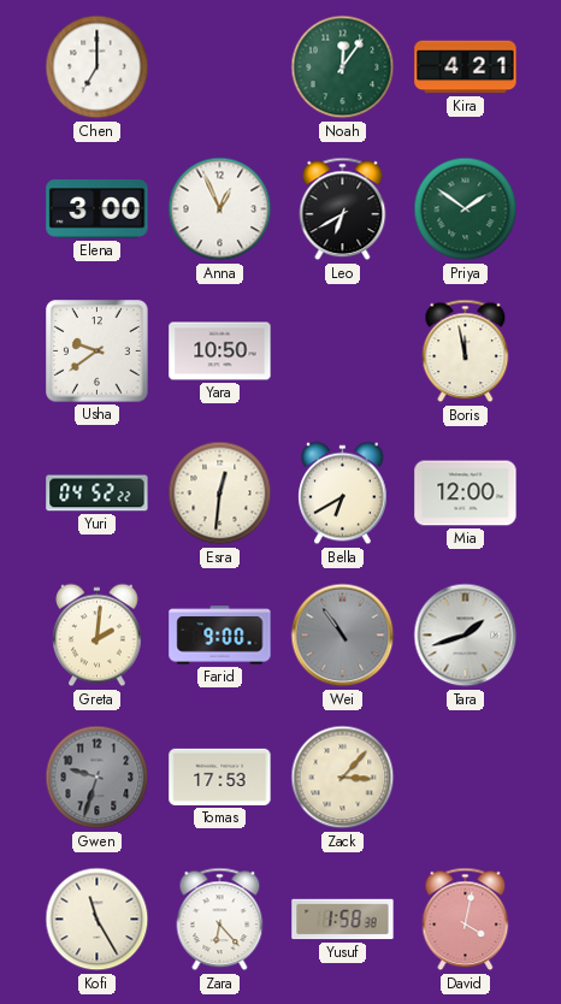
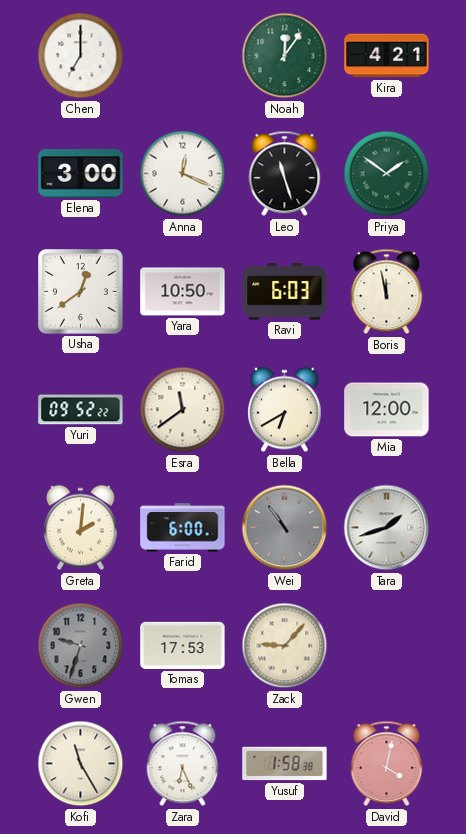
Anna: 12:56 -> 12:19 (183, 174)
Leo: 6:40 -> 11:27 (285, 174)
Usha: 9:39 -> 12:39 (81, 292)
Ravi: none -> 6:03 (285, 292)
Yuri: 04:52 -> 09:52 (81, 410)
Esra: 12:31 -> 11:39 (183, 410)
Farid: 9:00 -> 6:00 (183, 528)
Zack: 3:07 -> 9:07 (285, 646)
Zara: 6:23 -> 6:26 (183, 764)
